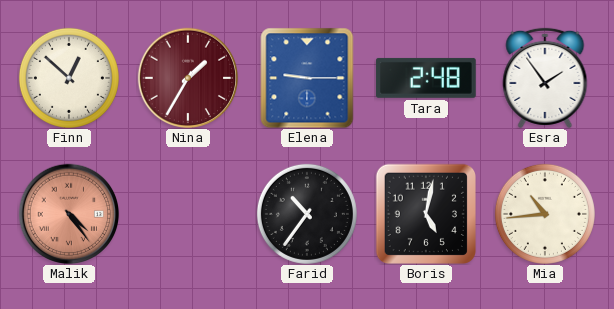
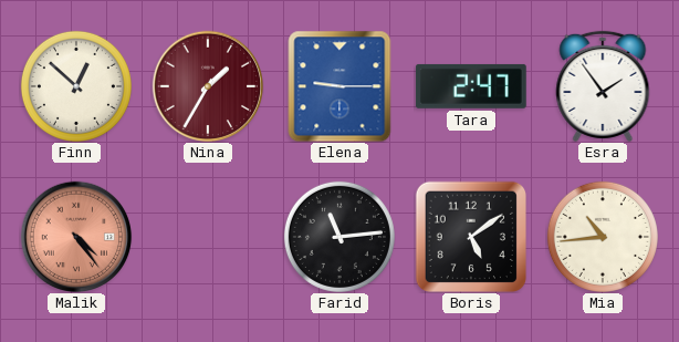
Tara: 2:48 -> 2:47 (471, 86)
Farid: 10:36 -> 11:14 (339, 237)
Boris: 5:02 -> 5:09 (470, 236)
